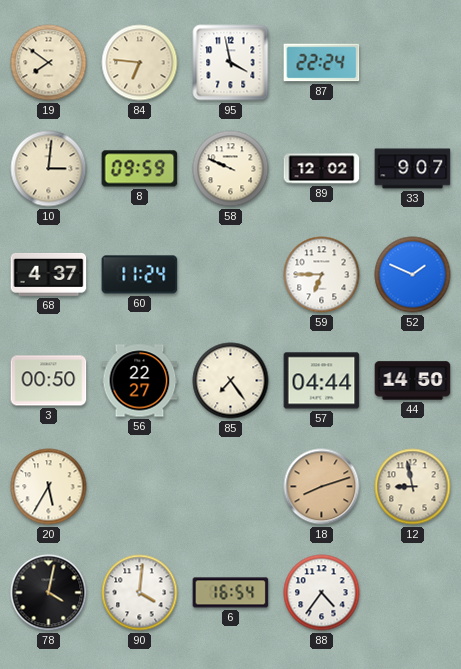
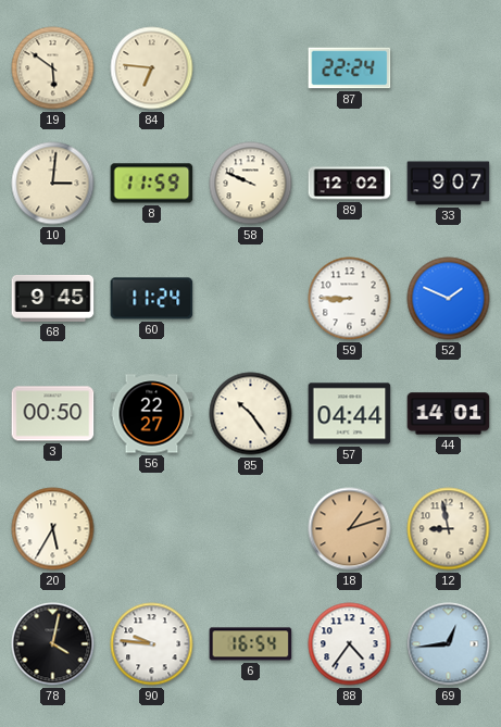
19: 7:51 -> 5:51 (53, 68)
95: 3:58 -> none (231, 63)
8: 09:59 -> 11:59 (152, 184)
68: 4:37 -> 9:45 (53, 298)
59: 6:45 -> 8:45 (350, 299)
85: 7:24 -> 10:24 (251, 414)
44: 14:50 -> 14:01 (449, 414)
18: 8:12 -> 1:12 (350, 529)
90: 4:01 -> 9:46 (152, 644)
69: none -> 12:44 (449, 644)
